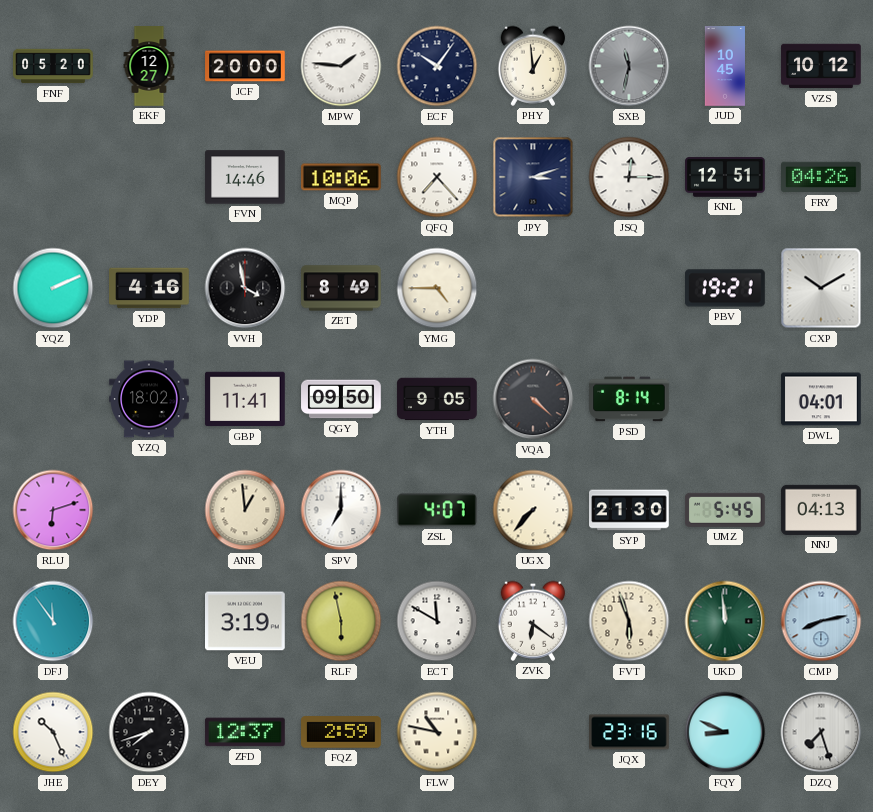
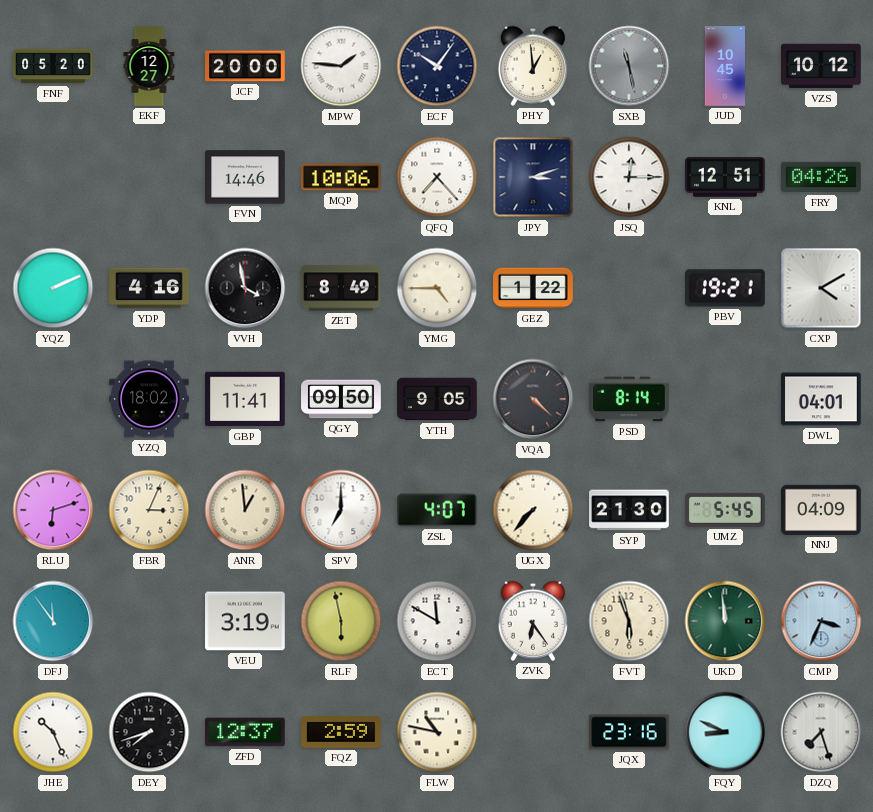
SXB: 11:32 -> 11:28 (629, 66)
GEZ: none -> 1:22 (533, 288)
CXP: 10:10 -> 4:10 (821, 288)
FBR: none -> 3:04 (149, 510)
NNJ: 04:13 -> 04:09 (821, 510)
ZVK: 6:21 -> 6:24 (533, 621)
CMP: 8:13 -> 3:34 (821, 621)
